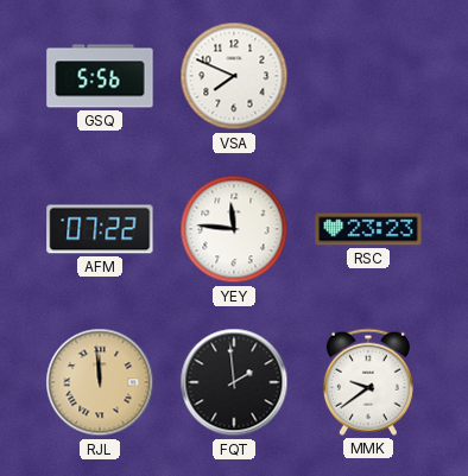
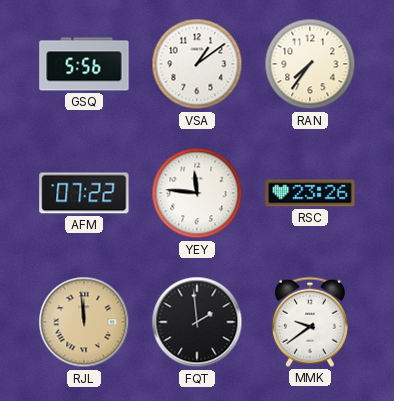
VSA: 7:49 -> 1:09 (197, 64)
RAN: none -> 7:36 (310, 64)
RSC: 23:23 -> 23:26 (310, 193)
